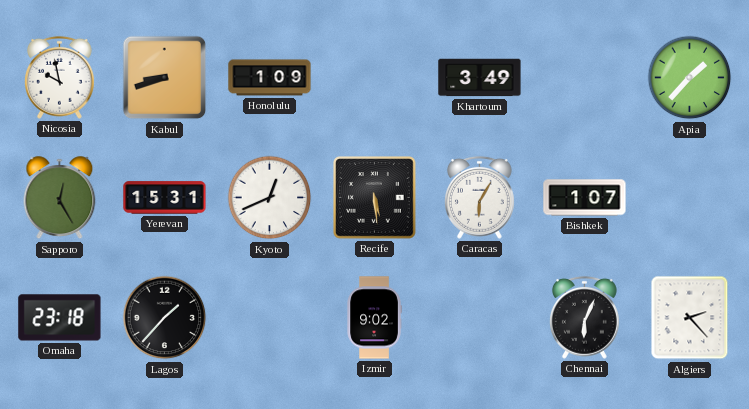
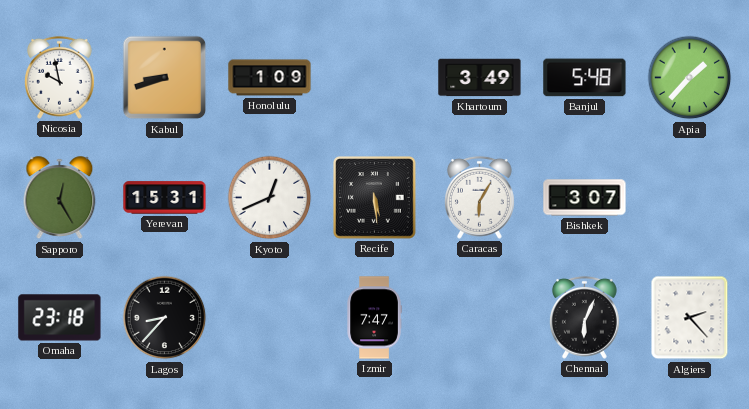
Banjul: none -> 5:48 (585, 78)
Bishkek: 1:07 -> 3:07 (585, 198)
Lagos: 1:37 -> 8:37 (165, 318)
Izmir: 9:02 -> 7:47 (374, 318)
